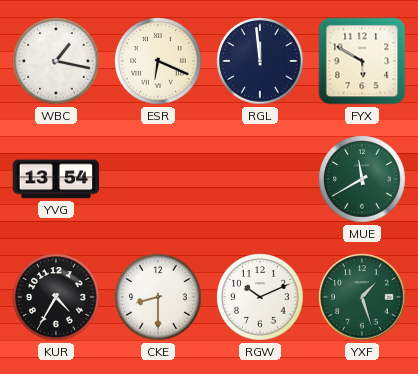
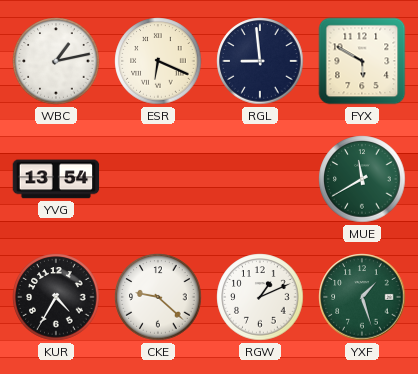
WBC: 1:17 -> 1:13 (56, 61)
RGL: 11:59 -> 8:59 (260, 61)
CKE: 8:30 -> 9:22 (158, 297)
RGW: 10:11 -> 1:11 (260, 297)
